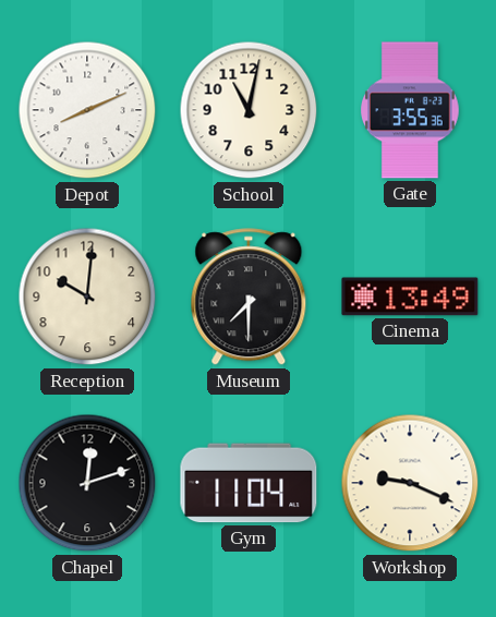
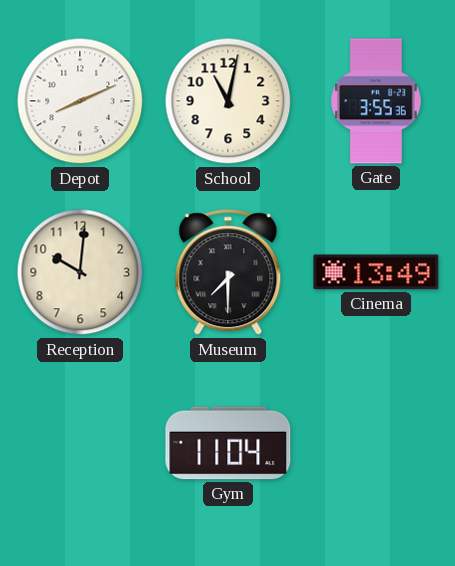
Chapel: 12:12 -> none (87, 483)
Workshop: 9:19 -> none (410, 483)
